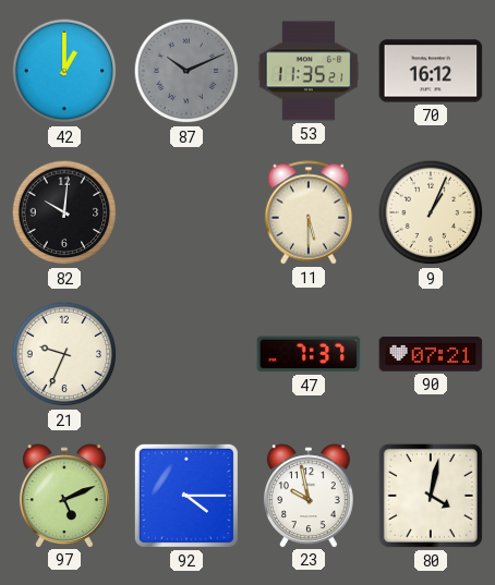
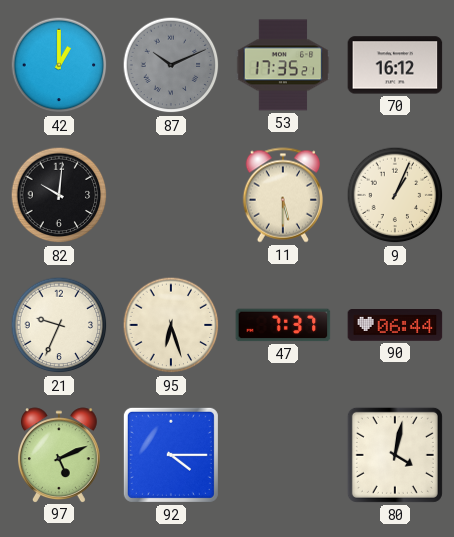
53: 11:35 -> 17:35 (283, 65)
95: none -> 6:27 (171, 325)
90: 07:21 -> 06:44 (395, 325)
23: 9:58 -> none (309, 496)
